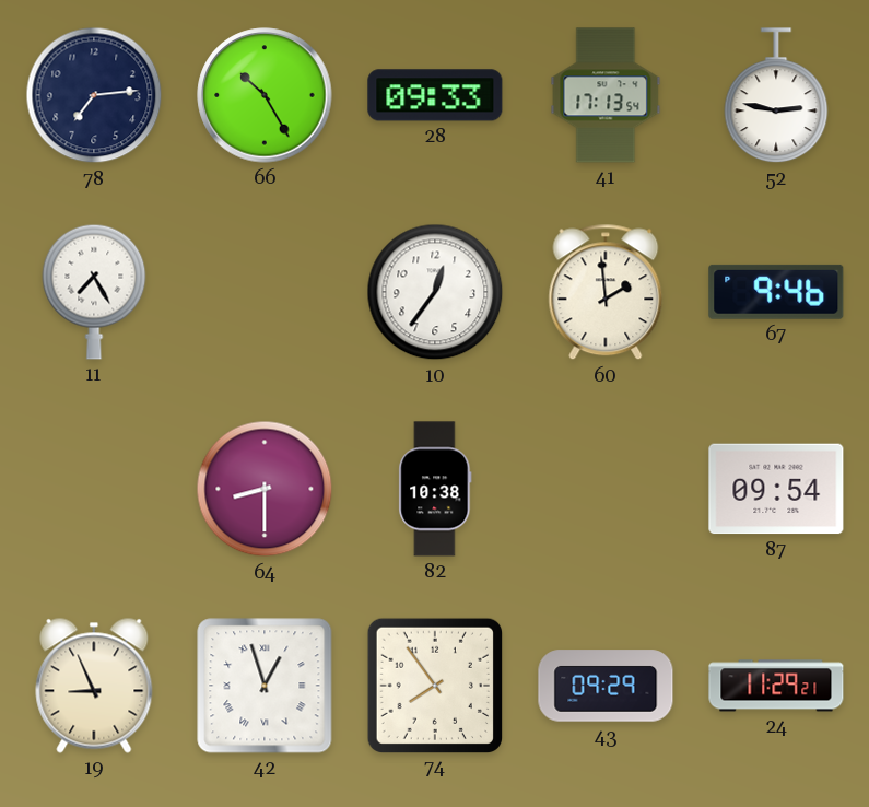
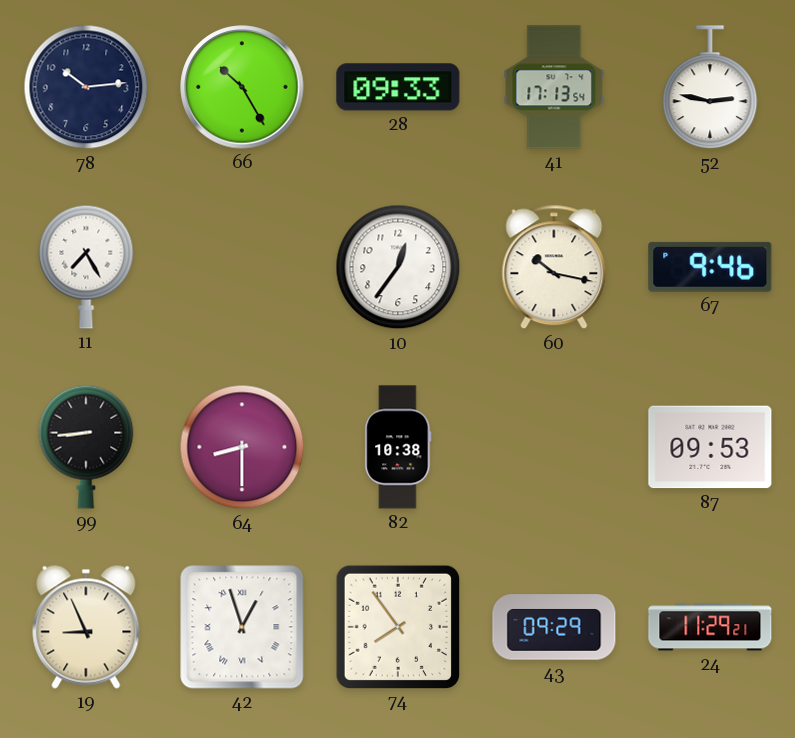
78: 7:14 -> 10:14 (86, 87)
60: 1:59 -> 10:17 (554, 267)
99: none -> 8:44 (86, 447)
87: 09:54 -> 09:53 (710, 447)
